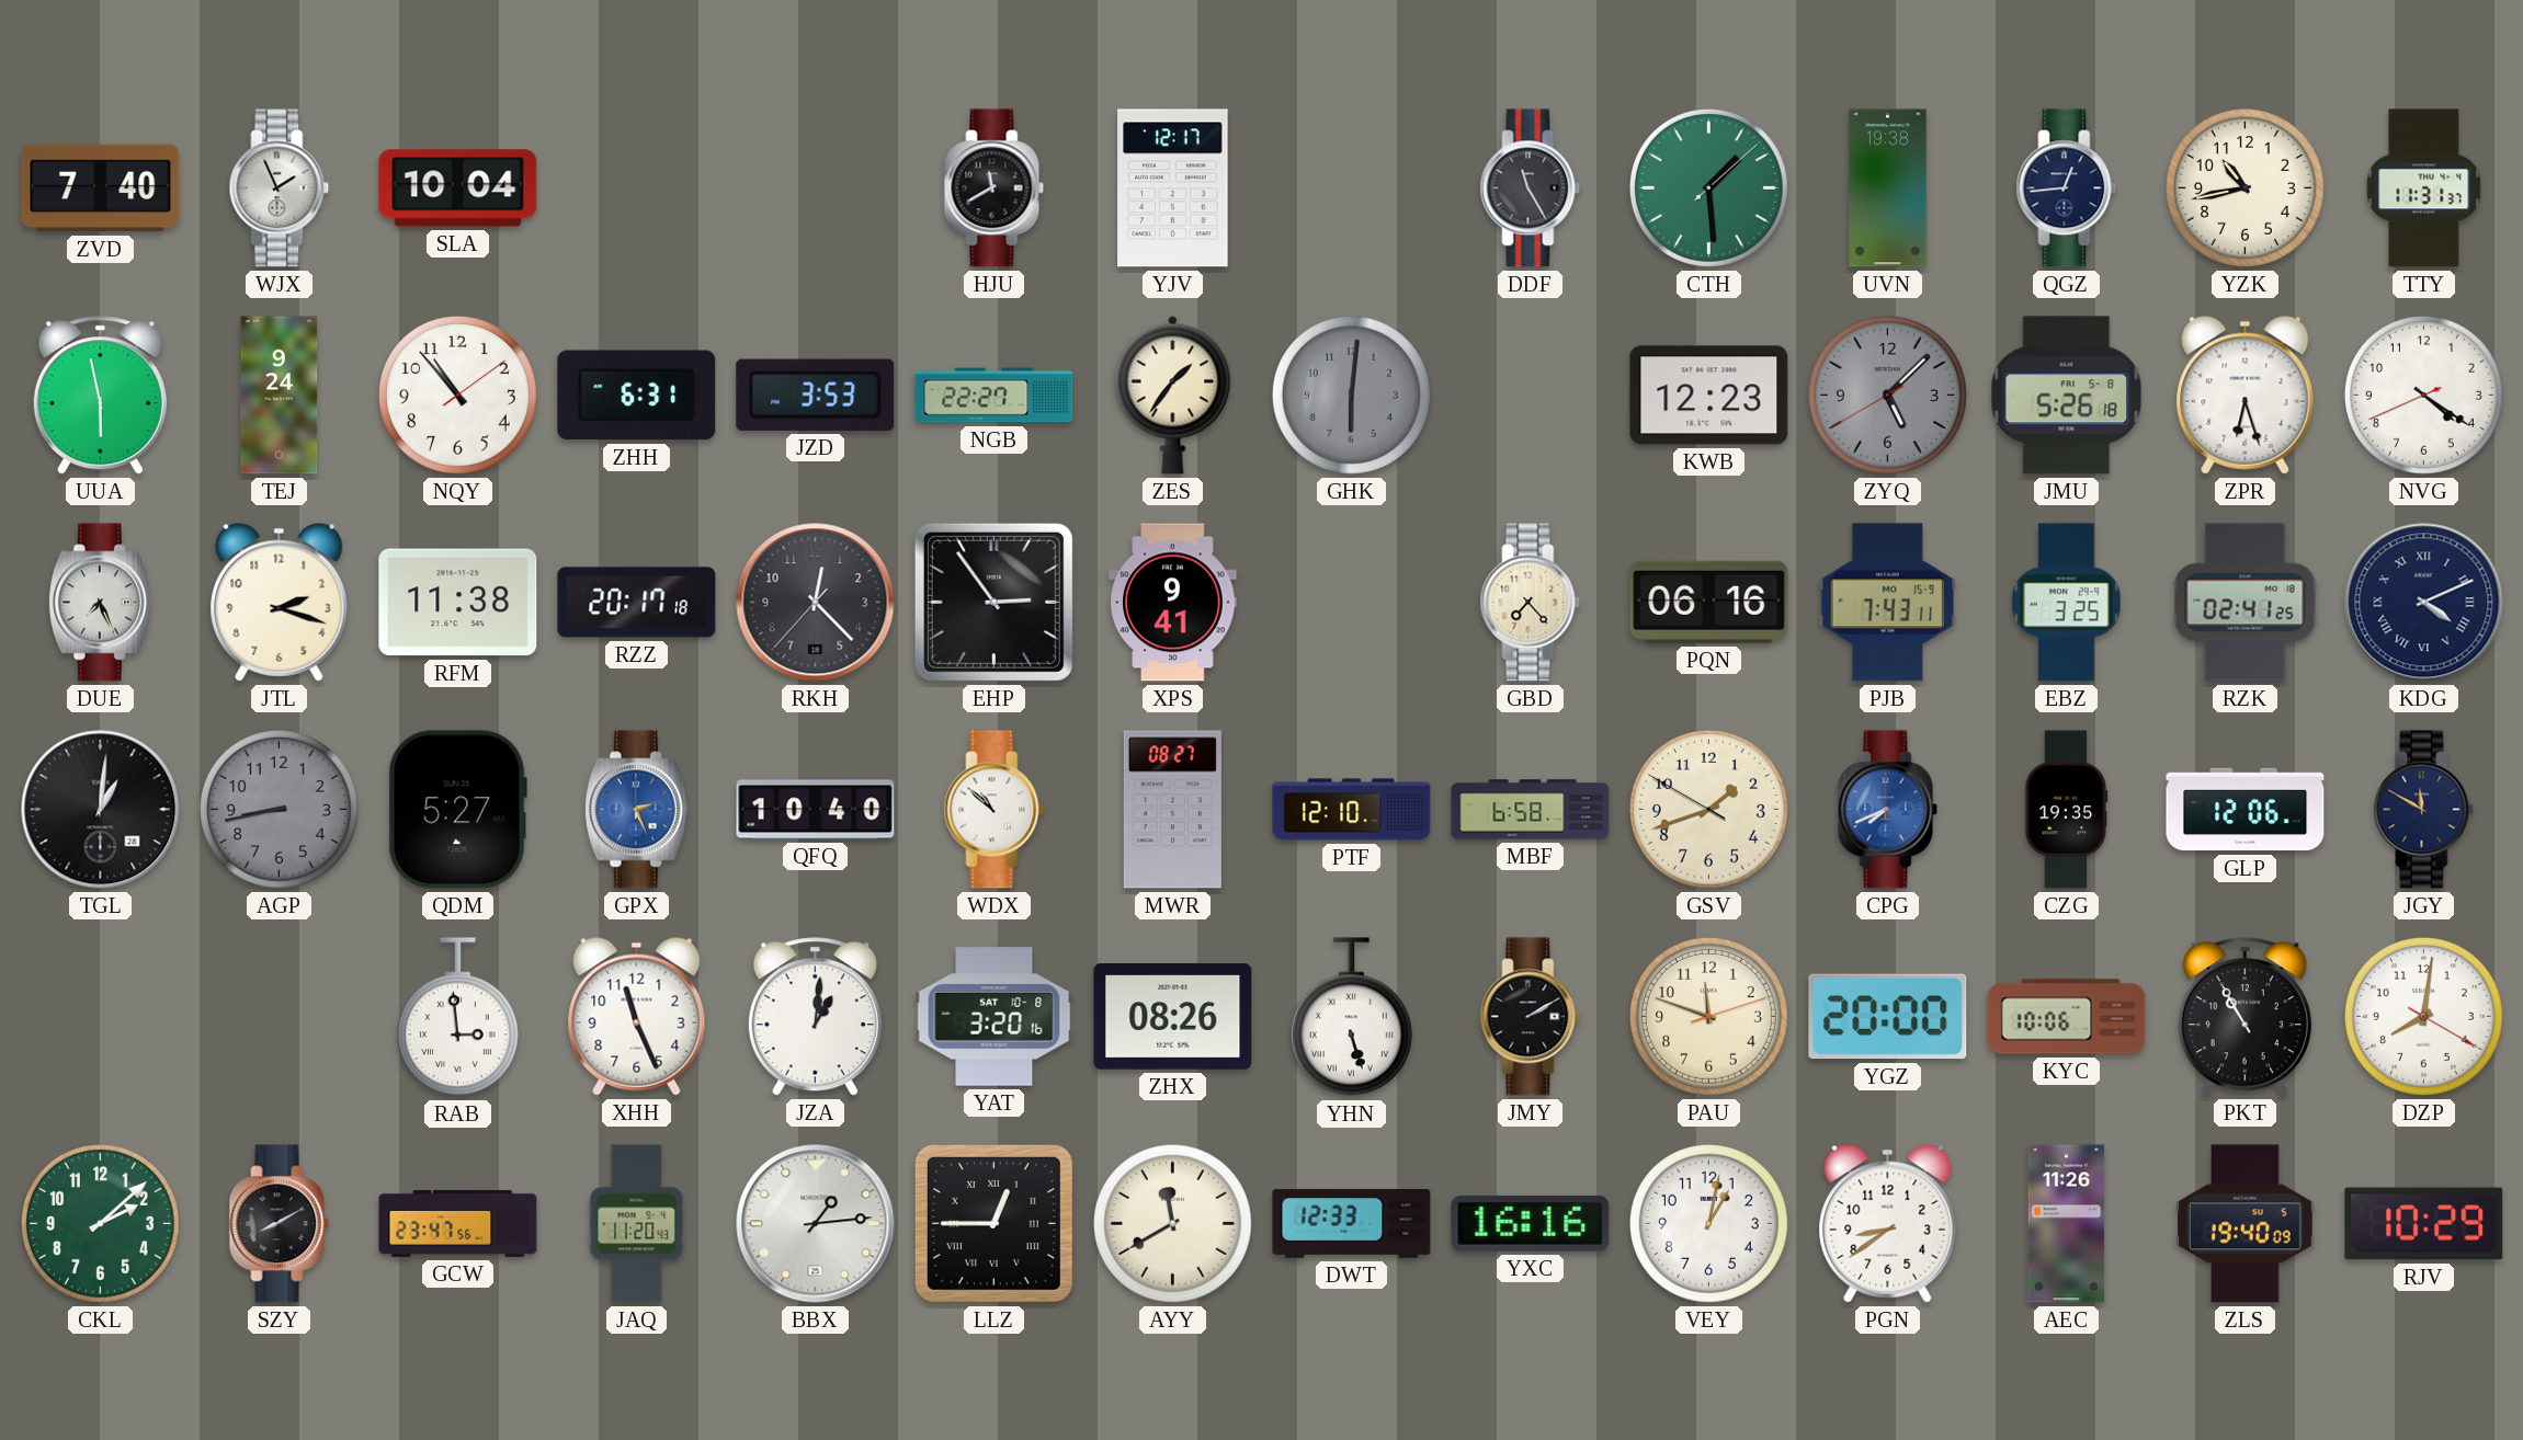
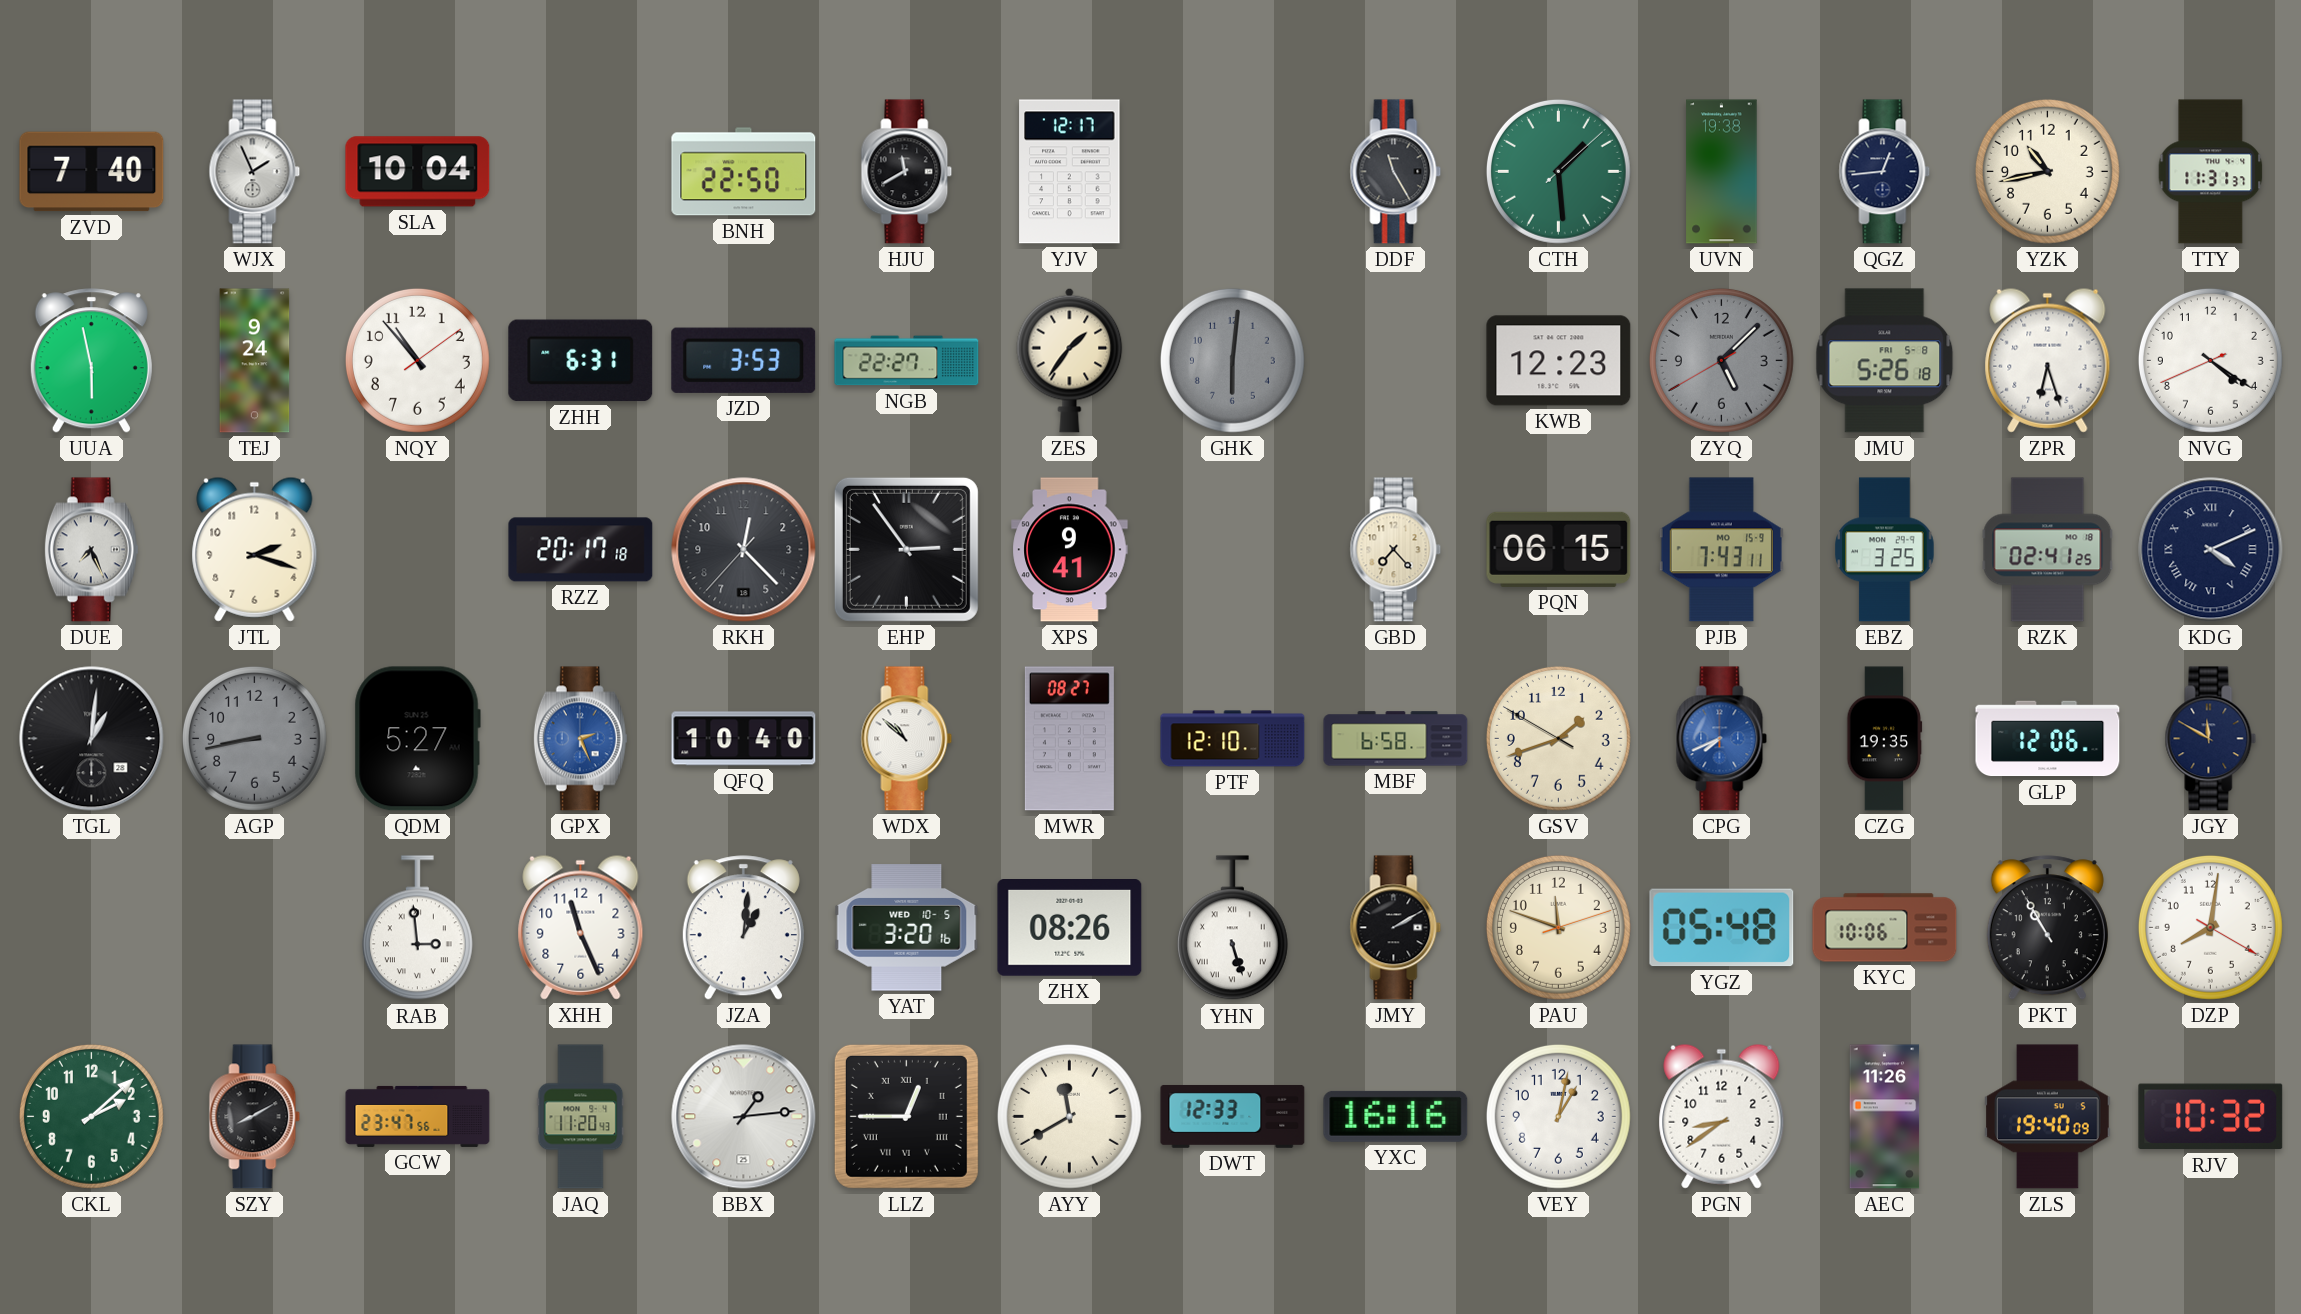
BNH: none -> 22:50 (744, 172)
RFM: 11:38 -> none (458, 603)
PQN: 06:16 -> 06:15 (1559, 549)
YAT date: SAT 10-8 -> WED 10-5 (907, 928)
YGZ: 20:00 -> 05:48 (1722, 928)
RJV: 10:29 -> 10:32 (2211, 1117)
